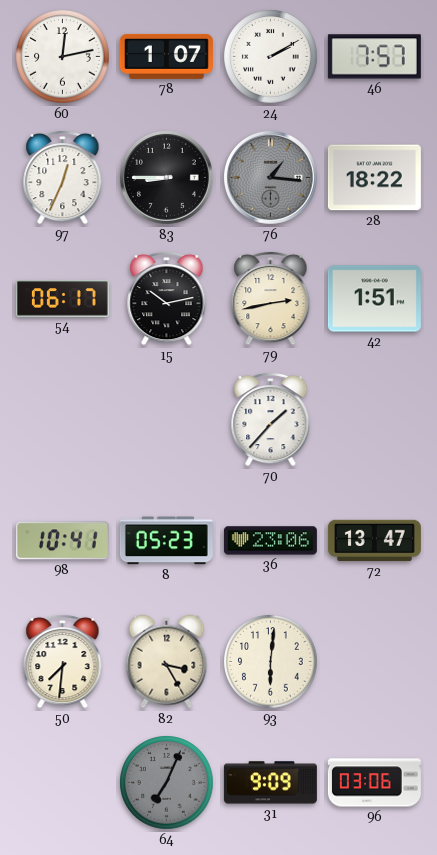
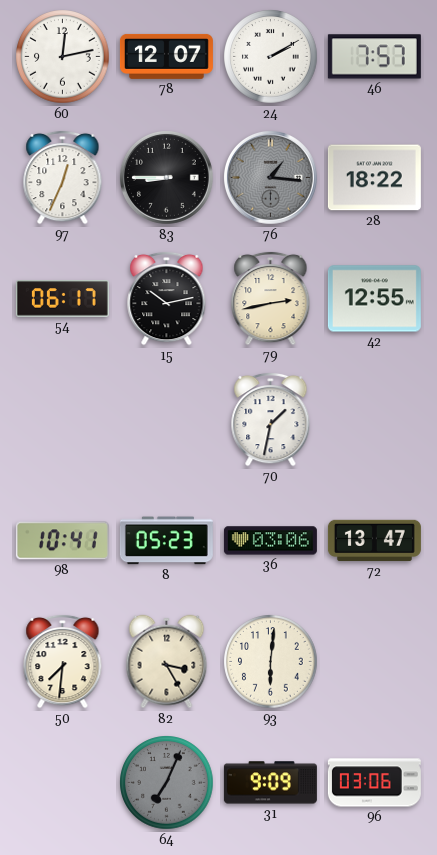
78: 1:07 -> 12:07 (166, 56)
42: 1:51 -> 12:55 (374, 299)
70: 1:37 -> 1:32 (271, 419)
36: 23:06 -> 03:06 (270, 541)
